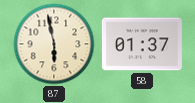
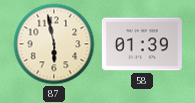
58: 01:37 -> 01:39 (142, 44)
